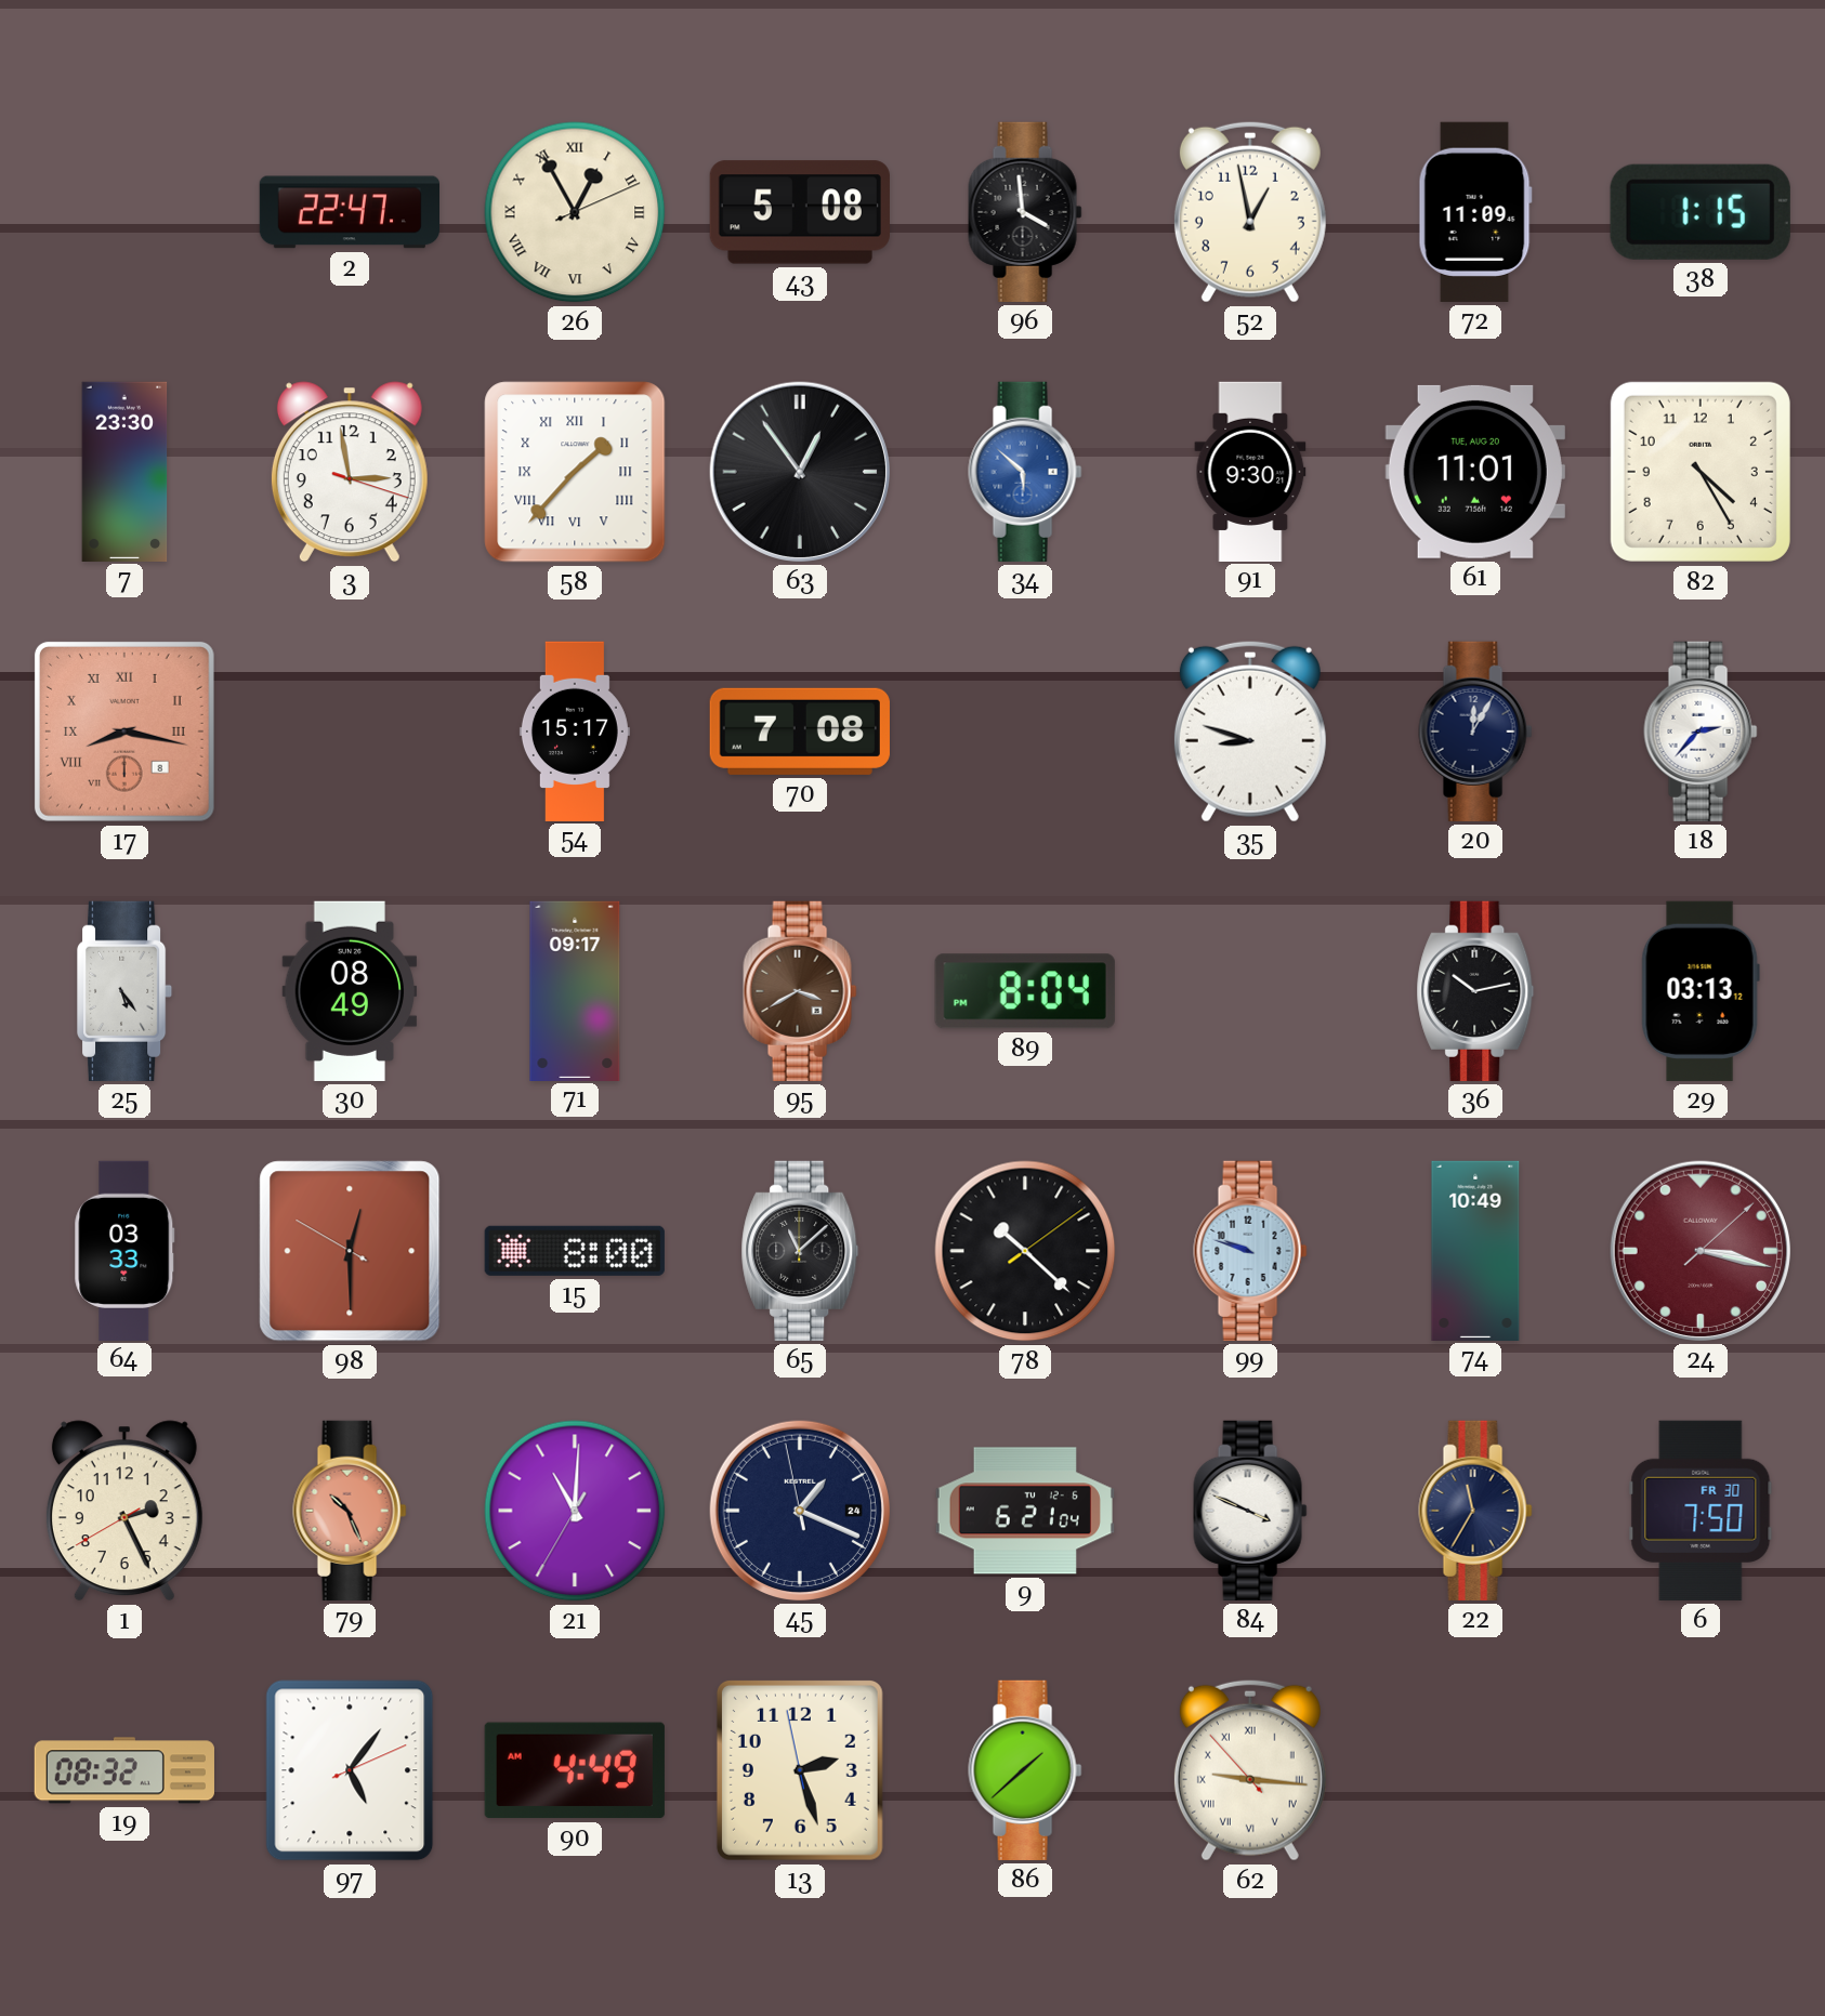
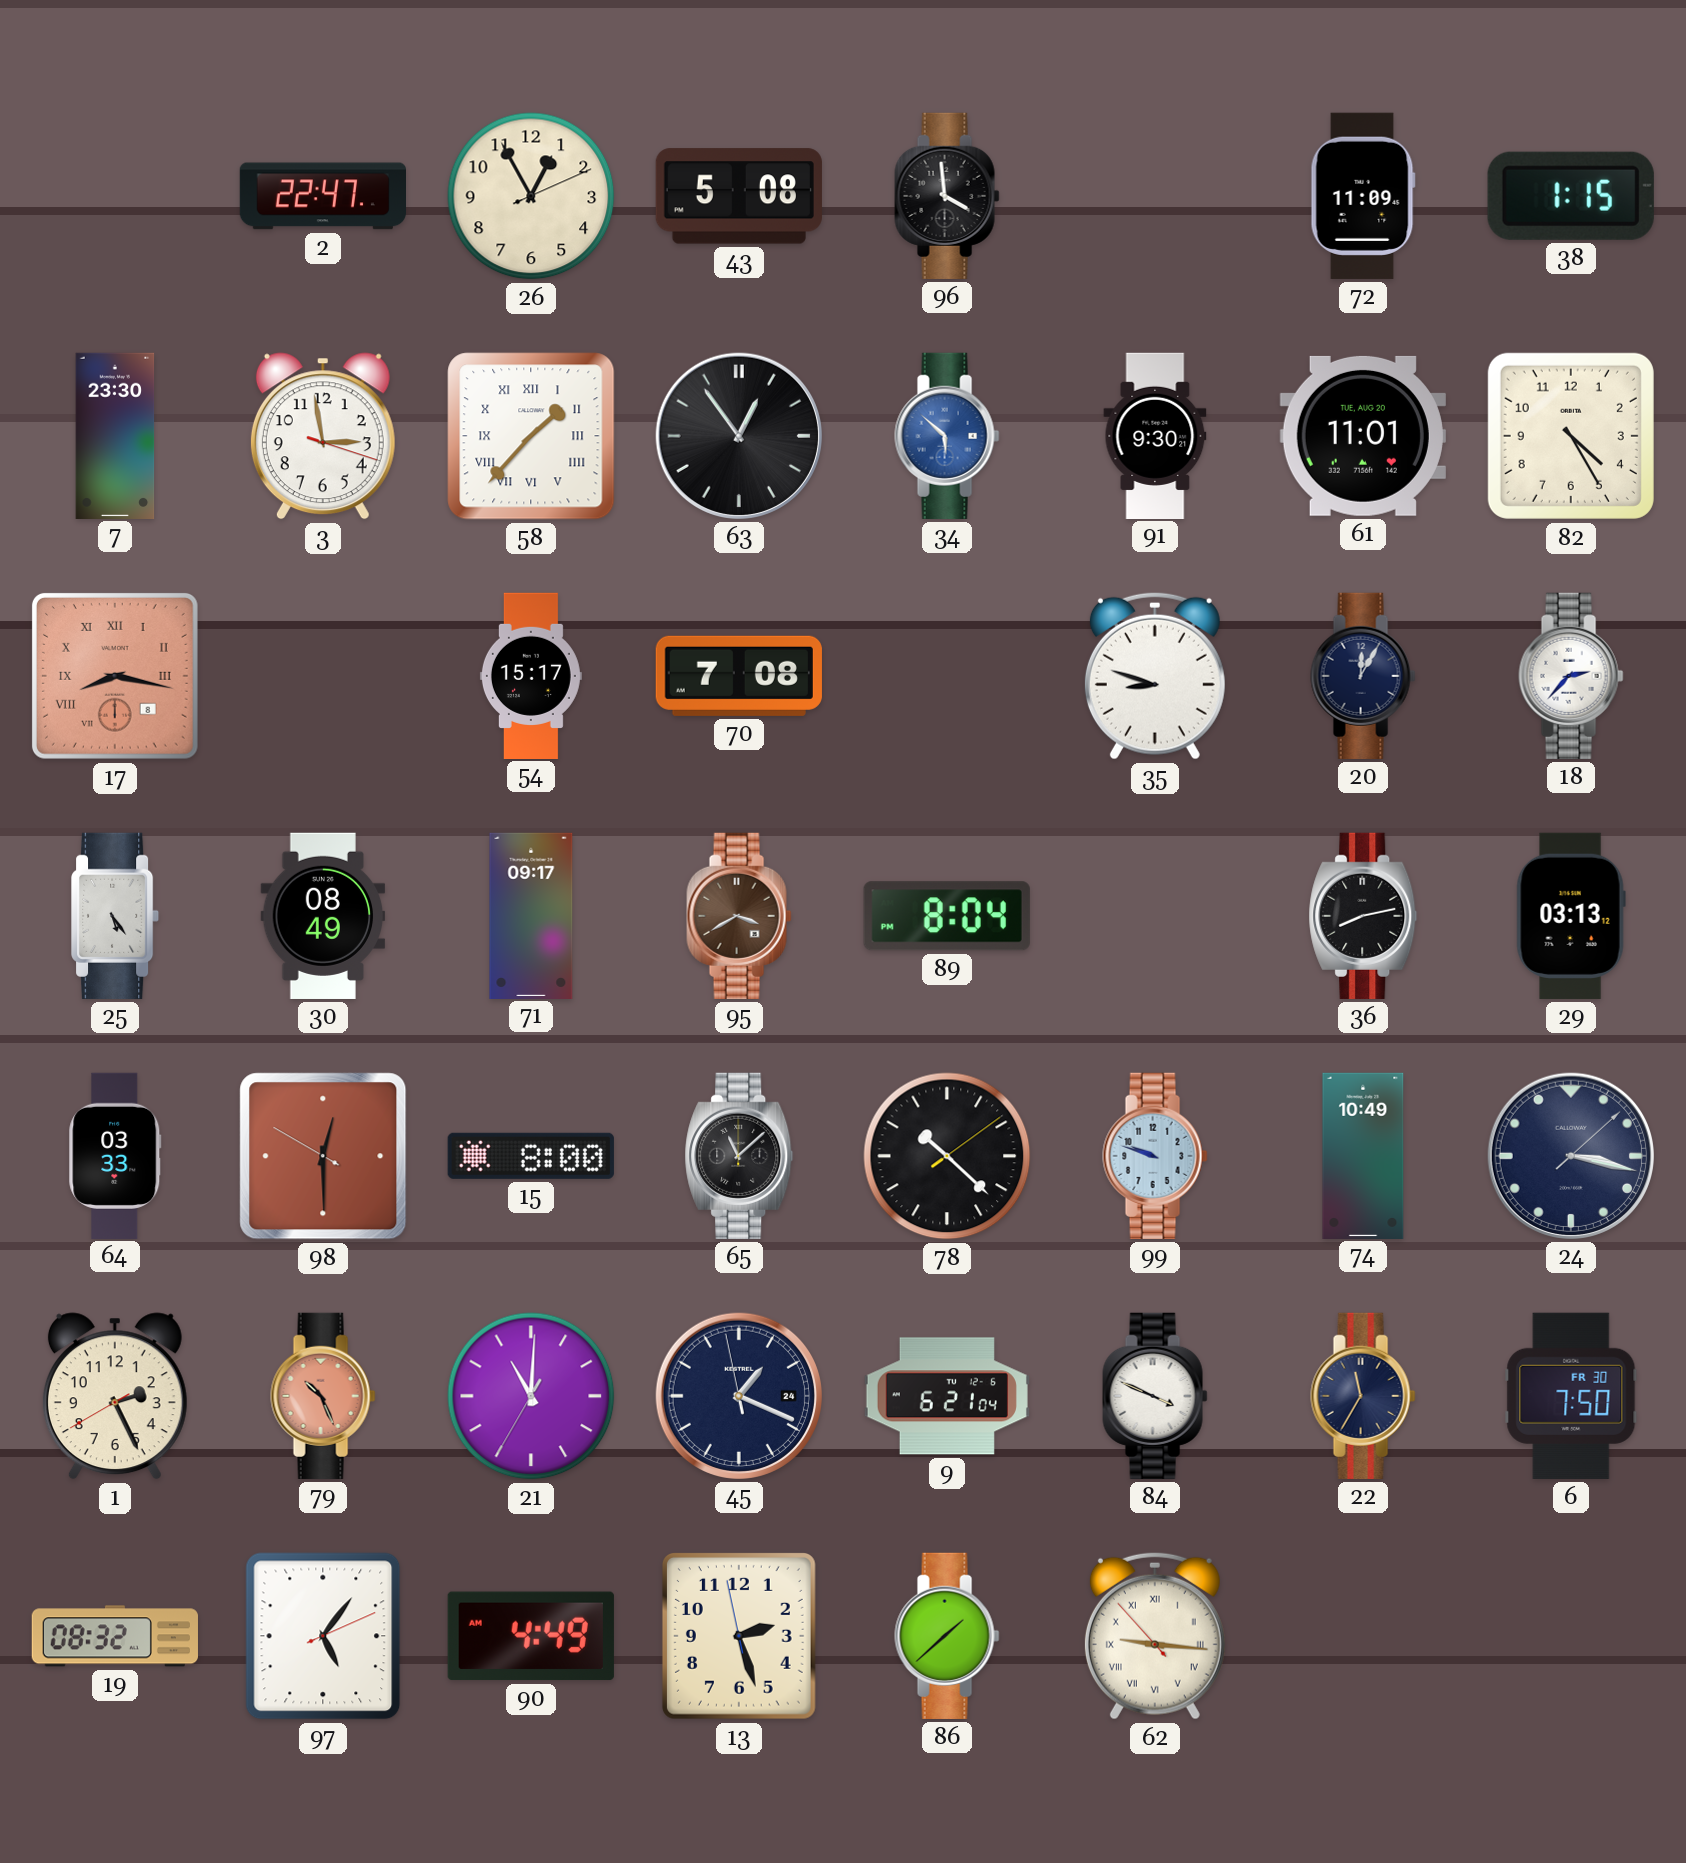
26 numerals: Roman -> Arabic (531, 196)
52: 12:58 -> none (1250, 212)
36: 10:13 -> 8:13 (1363, 916)
24 dial: burgundy -> navy (1571, 1156)
